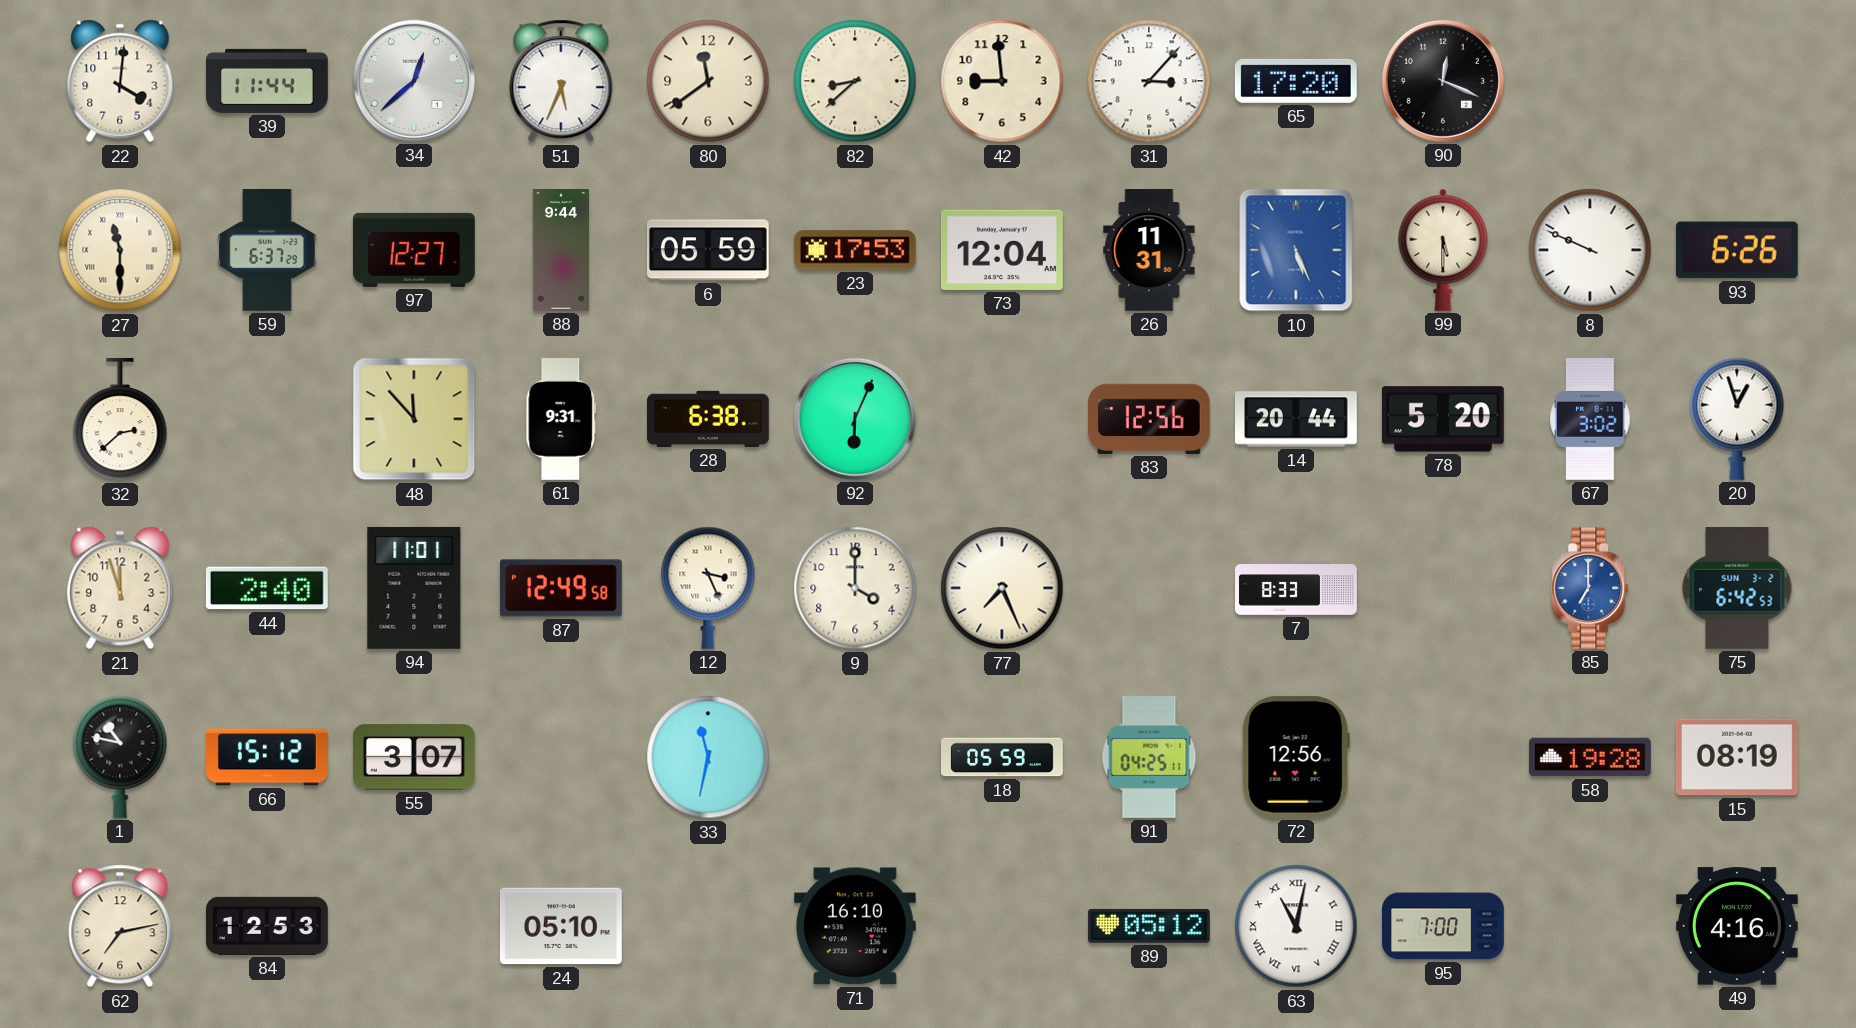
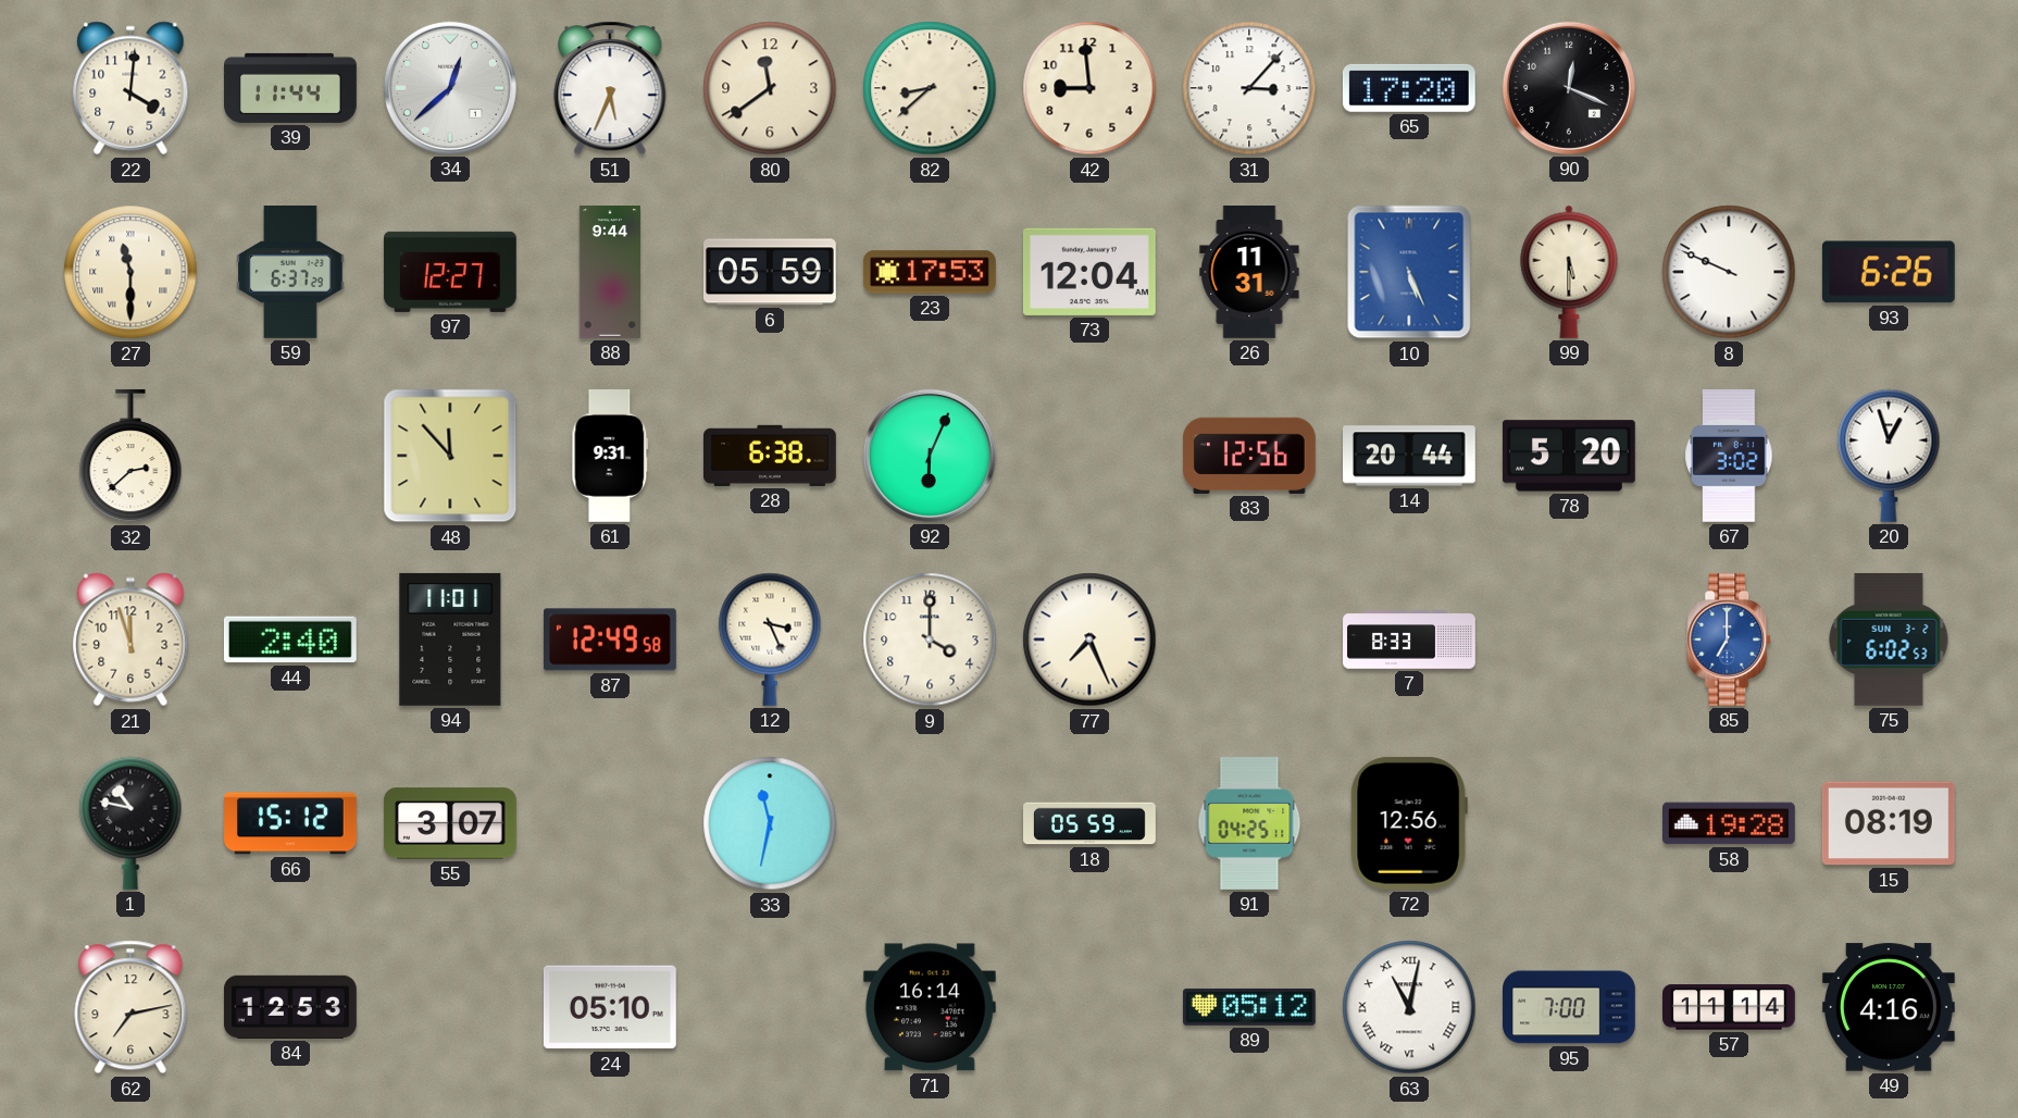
75: 6:42 -> 6:02 (1889, 639)
71: 16:10 -> 16:14 (930, 1007)
57: none -> 11:14 (1730, 1007)
